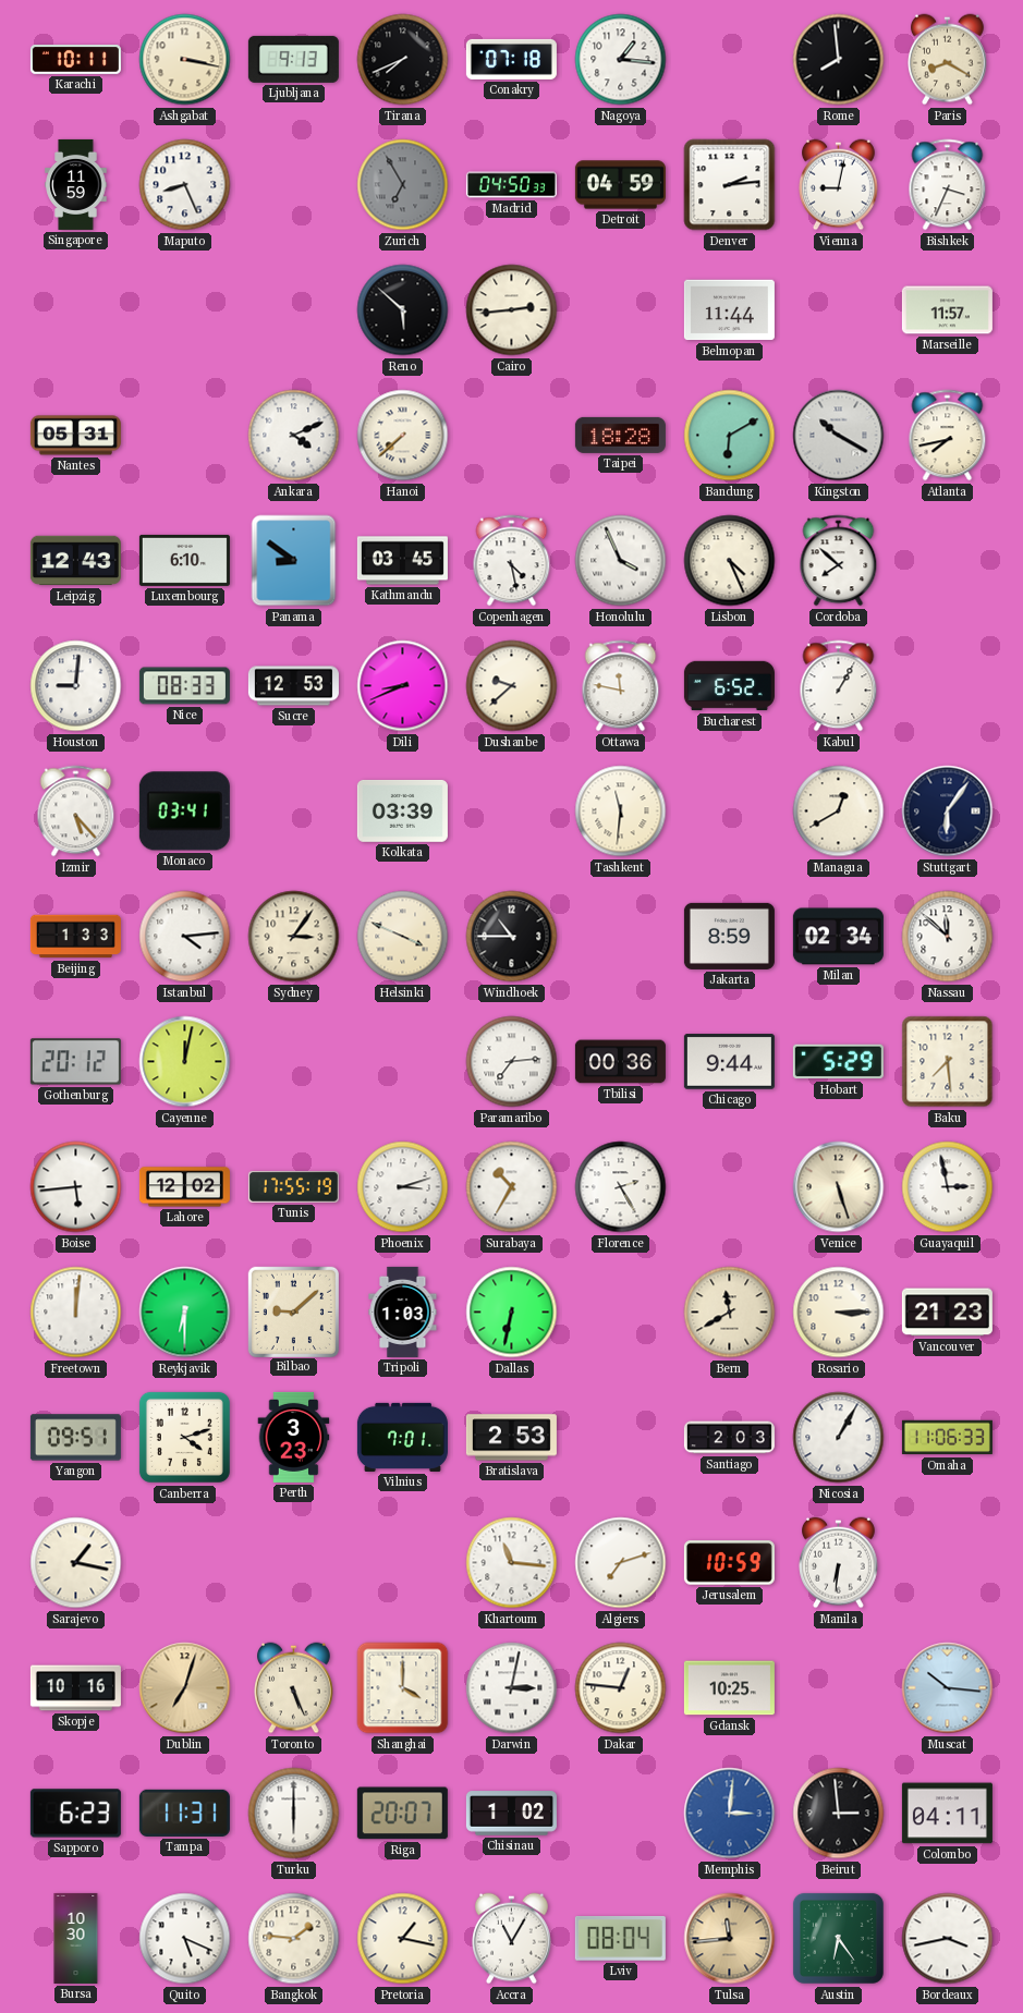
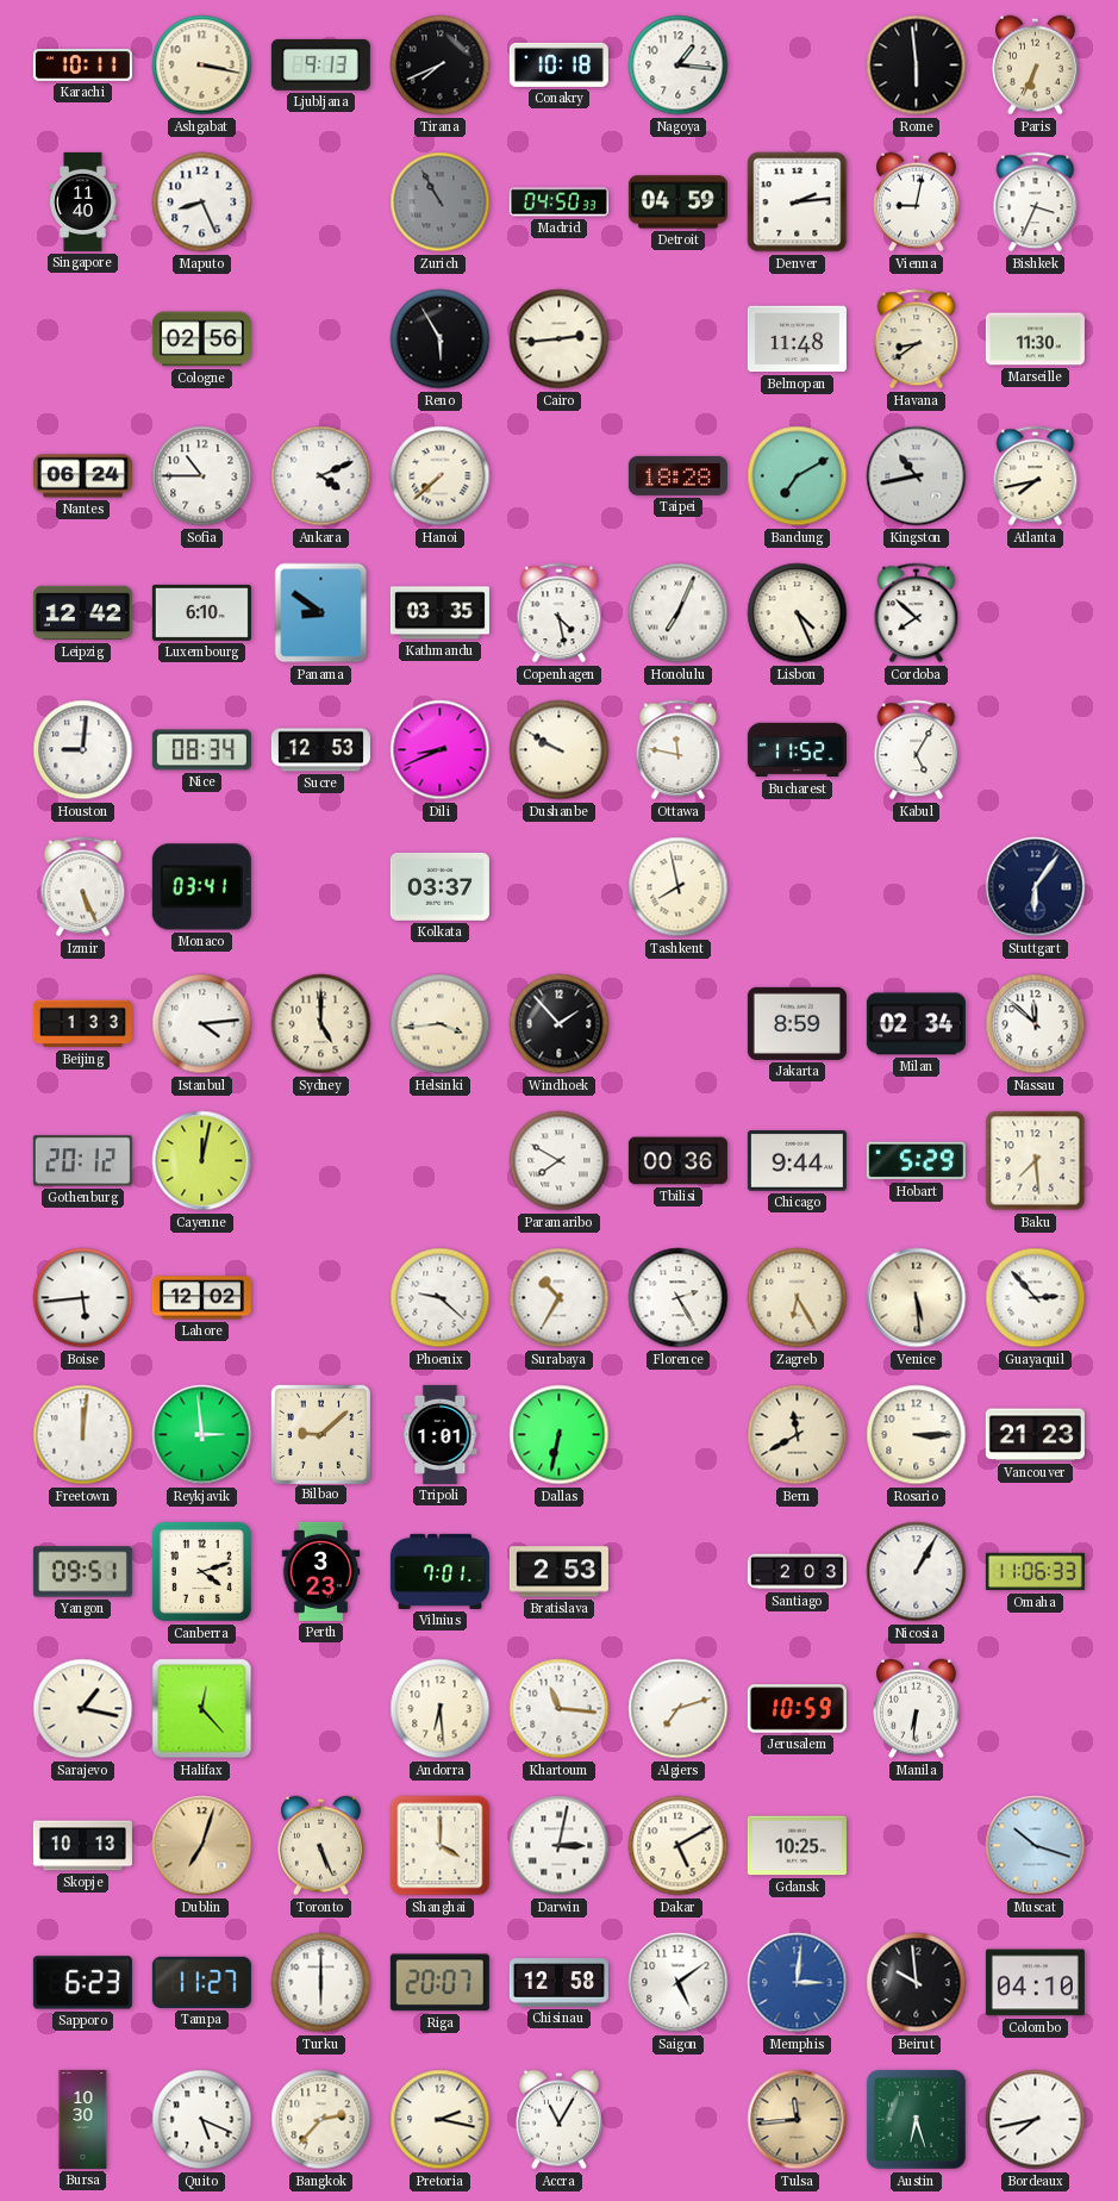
Conakry: 07:18 -> 10:18 (558, 64)
Rome: 7:59 -> 5:59 (917, 66)
Paris: 8:20 -> 6:34 (1036, 66)
Singapore: 11:59 -> 11:40 (83, 201)
Zurich: 6:55 -> 10:55 (441, 202)
Cologne: none -> 02:56 (201, 339)
Reno: 5:52 -> 5:55 (441, 339)
Belmopan: 11:44 -> 11:48 (797, 339)
Havana: none -> 8:39 (917, 339)
Marseille: 11:57 -> 11:30 (1035, 339)
Nantes: 05:31 -> 06:24 (82, 476)
Sofia: none -> 10:45 (202, 476)
Bandung: 6:10 -> 7:10 (798, 476)
Kingston: 10:20 -> 10:43 (917, 476)
Leipzig: 12:43 -> 12:42 (82, 613)
Kathmandu: 03:45 -> 03:35 (439, 613)
Honolulu: 3:56 -> 7:04 (679, 613)
Nice: 08:33 -> 08:34 (201, 750)
Dushanbe: 9:38 -> 9:50 (560, 750)
Bucharest: 6:52 -> 11:52 (797, 750)
Kabul: 1:05 -> 5:05 (917, 750)
Izmir: 5:23 -> 5:26 (83, 887)
Kolkata: 03:39 -> 03:37 (439, 886)
Tashkent: 11:31 -> 7:58 (679, 887)
Managua: 12:40 -> none (839, 812)
Sydney: 3:06 -> 5:00 (321, 1024)
Helsinki: 3:49 -> 3:44 (441, 1024)
Windhoek: 10:45 -> 1:53 (560, 1024)
Paramaribo: 7:14 -> 7:50 (560, 1161)
Tunis: 17:55 -> none (293, 1186)
Phoenix: 3:12 -> 9:22 (441, 1298)
Zagreb: none -> 6:25 (798, 1298)
Venice: 5:27 -> 5:29 (917, 1298)
Guayaquil: 2:58 -> 2:53 (1036, 1298)
Reykjavik: 6:30 -> 2:59 (202, 1435)
Tripoli: 1:03 -> 1:01 (441, 1434)
Halifax: none -> 12:23 (202, 1709)
Andorra: none -> 6:29 (441, 1709)
Skopje: 10:16 -> 10:13 (82, 1846)
Dakar: 12:46 -> 5:10 (679, 1846)
Muscat: 10:16 -> 10:18 (1036, 1846)
Tampa: 11:31 -> 11:27 (201, 1982)
Chisinau: 1:02 -> 12:58 (558, 1983)
Saigon: none -> 5:09 (679, 1983)
Beirut: 2:59 -> 9:59 (917, 1983)
Colombo: 04:11 -> 04:10 (1035, 1983)
Bangkok: 1:46 -> 2:37 (321, 2120)
Pretoria: 1:17 -> 2:17 (441, 2120)
Lviv: 08:04 -> none (620, 1939)
Austin: 6:24 -> 6:27 (916, 2119)
Bordeaux: 3:43 -> 7:43 (1036, 2120)
